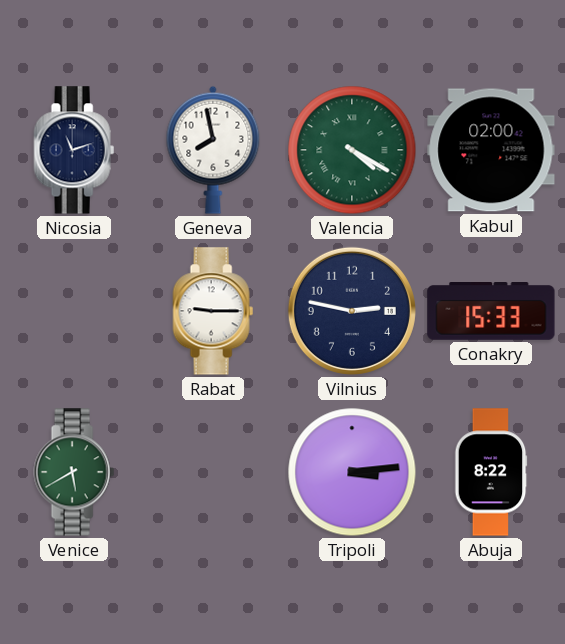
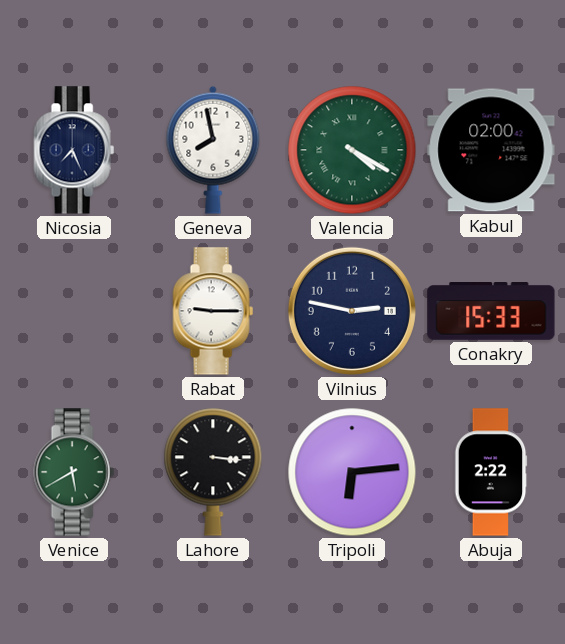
Nicosia: 11:12 -> 7:26 (74, 150)
Lahore: none -> 3:16 (213, 472)
Tripoli: 3:14 -> 6:14 (352, 472)
Abuja: 8:22 -> 2:22 (491, 472)
